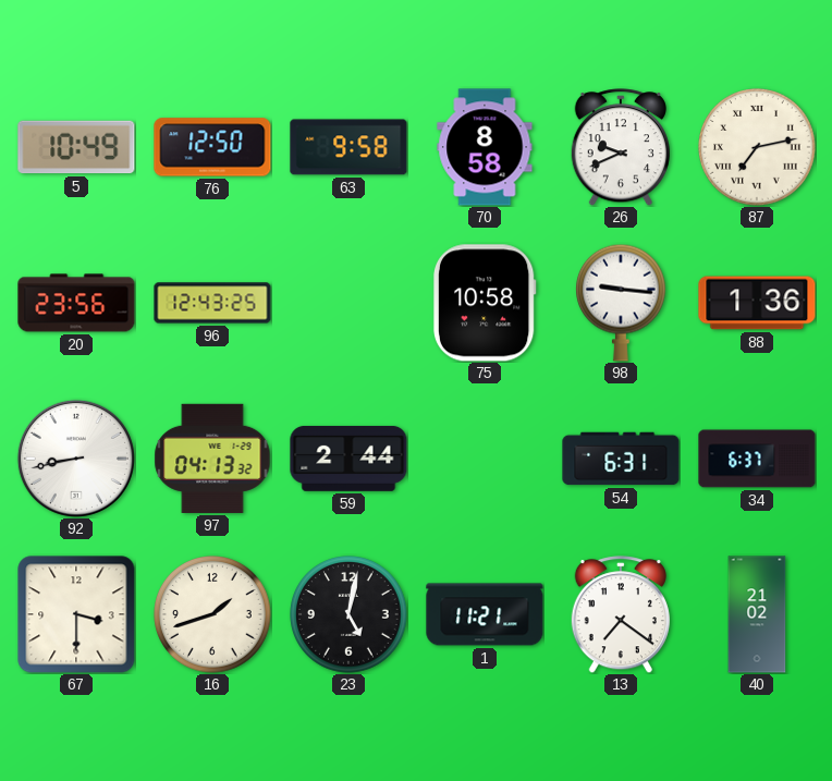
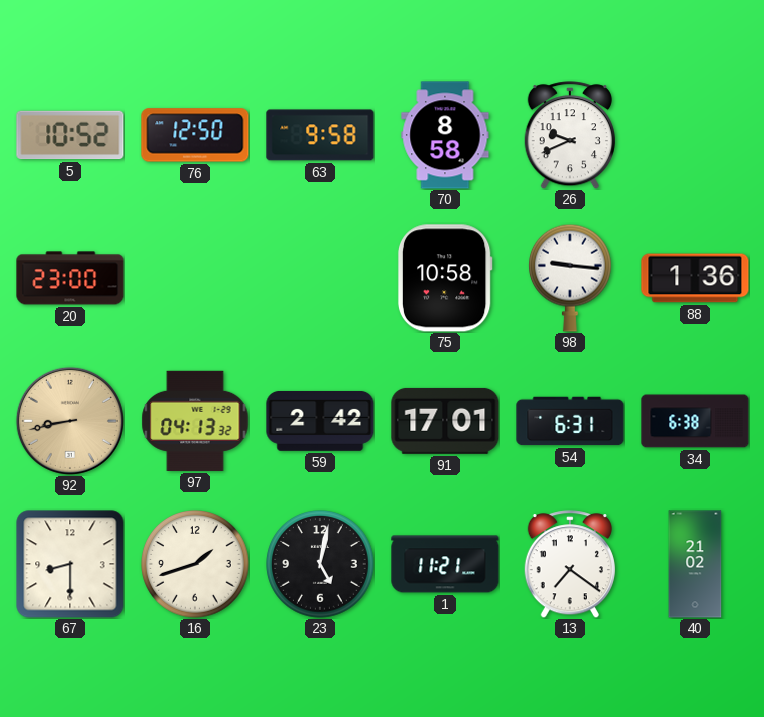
5: 10:49 -> 10:52 (70, 135)
87: 7:13 -> none (757, 147)
20: 23:56 -> 23:00 (70, 278)
96: 12:43 -> none (212, 303)
92 dial: white -> champagne (70, 421)
59: 2:44 -> 2:42 (320, 421)
91: none -> 17:01 (445, 421)
34: 6:37 -> 6:38 (695, 421)
67: 3:30 -> 8:30 (70, 564)
